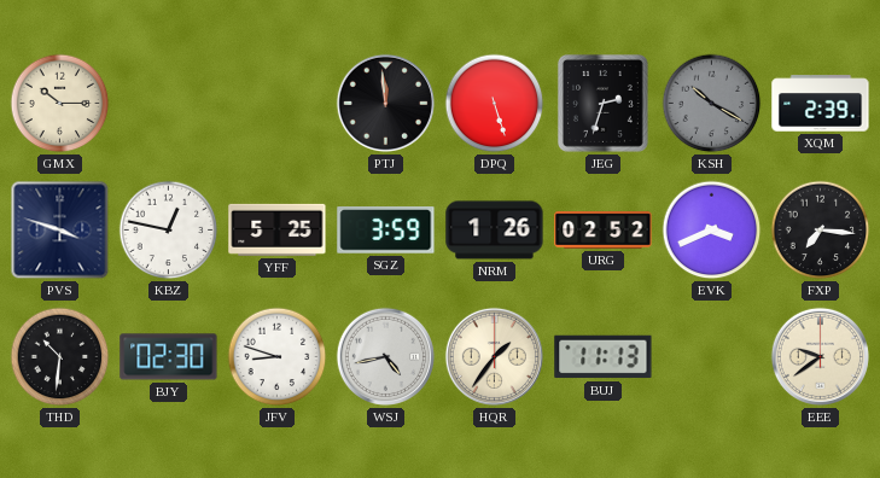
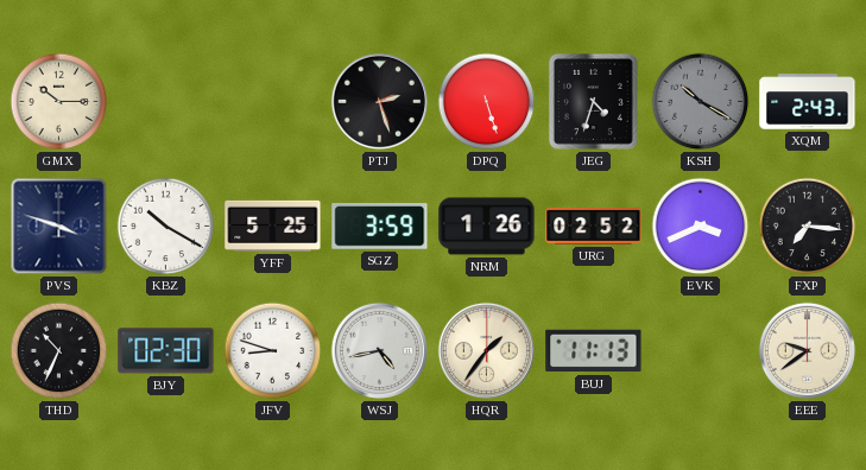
PTJ: 11:59 -> 2:27 (379, 101)
JEG: 2:33 -> 4:33 (593, 101)
XQM: 2:39 -> 2:43 (808, 102)
KBZ: 12:47 -> 10:20 (166, 227)
THD: 10:31 -> 10:34 (59, 351)
